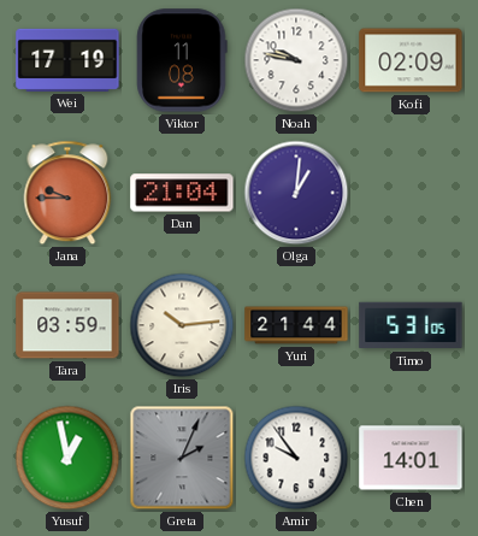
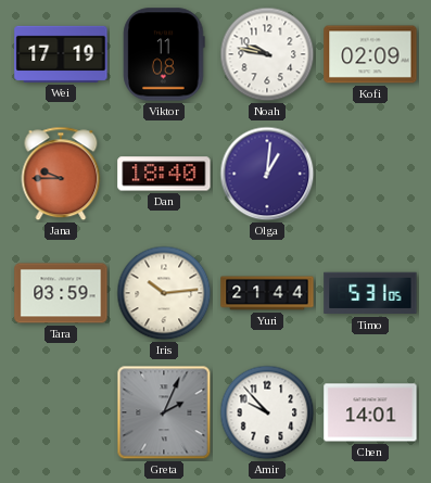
Dan: 21:04 -> 18:40 (164, 174)
Yusuf: 12:58 -> none (67, 458)
Amir: 9:54 -> 9:53 (267, 412)
